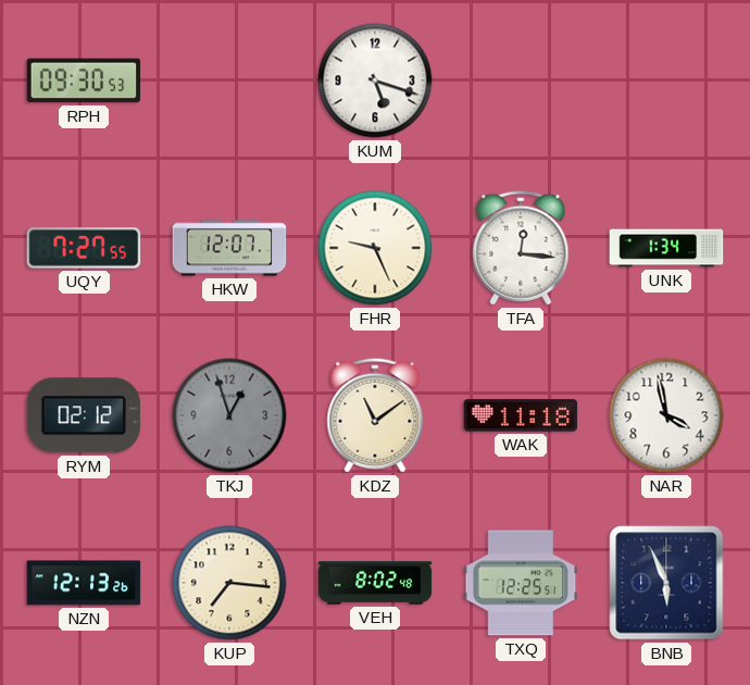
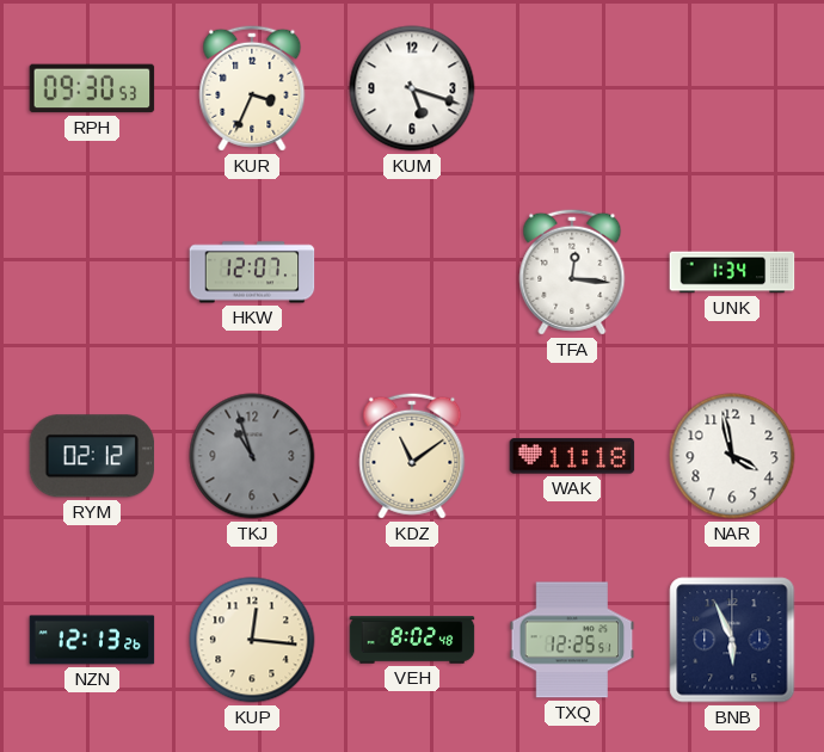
KUR: none -> 3:34 (252, 88)
UQY: 7:27 -> none (84, 248)
FHR: 9:26 -> none (375, 248)
TKJ: 12:57 -> 10:57 (252, 456)
KUP: 7:16 -> 12:16 (252, 640)
